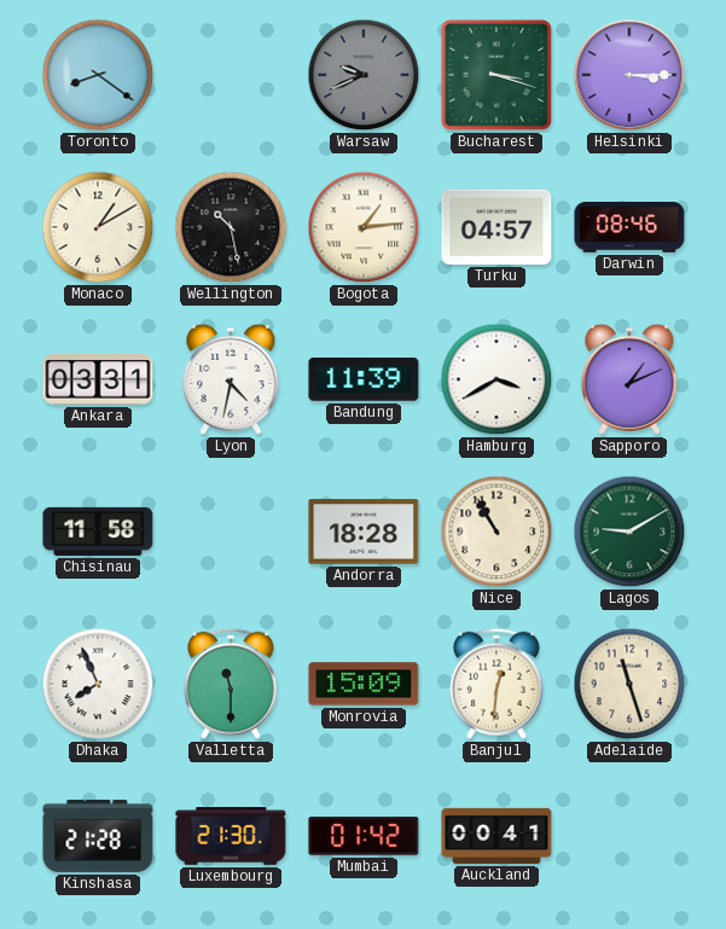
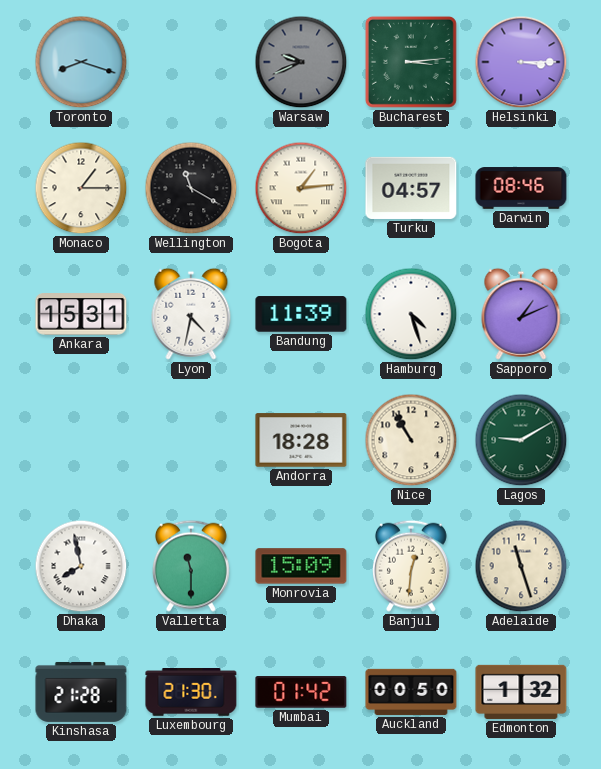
Toronto: 8:21 -> 8:18 (81, 62)
Bucharest: 3:18 -> 3:14 (411, 62)
Monaco: 1:10 -> 1:15 (81, 188)
Wellington: 10:28 -> 11:20 (191, 188)
Ankara: 03:31 -> 15:31 (81, 314)
Hamburg: 3:40 -> 4:27 (411, 314)
Chisinau: 11:58 -> none (98, 532)
Dhaka: 7:56 -> 7:58 (81, 566)
Auckland: 00:41 -> 00:50 (411, 692)
Edmonton: none -> 1:32 (521, 692)
